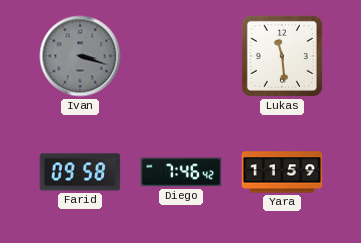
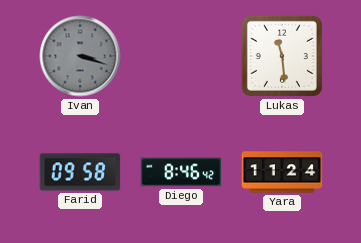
Diego: 7:46 -> 8:46 (181, 172)
Yara: 11:59 -> 11:24 (282, 172)
